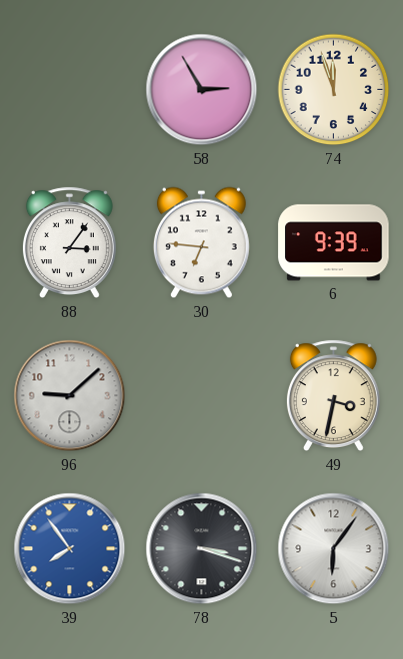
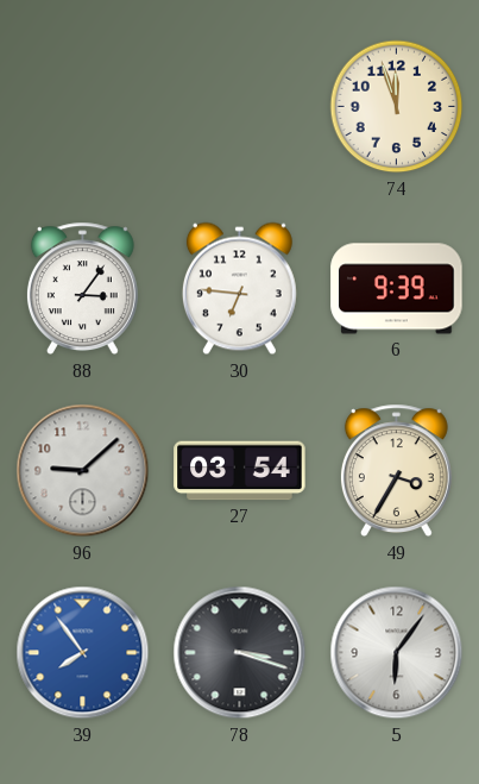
58: 2:55 -> none (202, 90)
27: none -> 03:54 (240, 471)
49: 3:32 -> 3:35 (396, 471)
